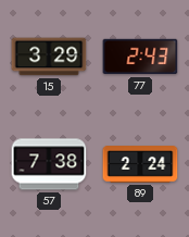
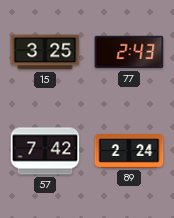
15: 3:29 -> 3:25 (45, 52)
57: 7:38 -> 7:42 (45, 151)
